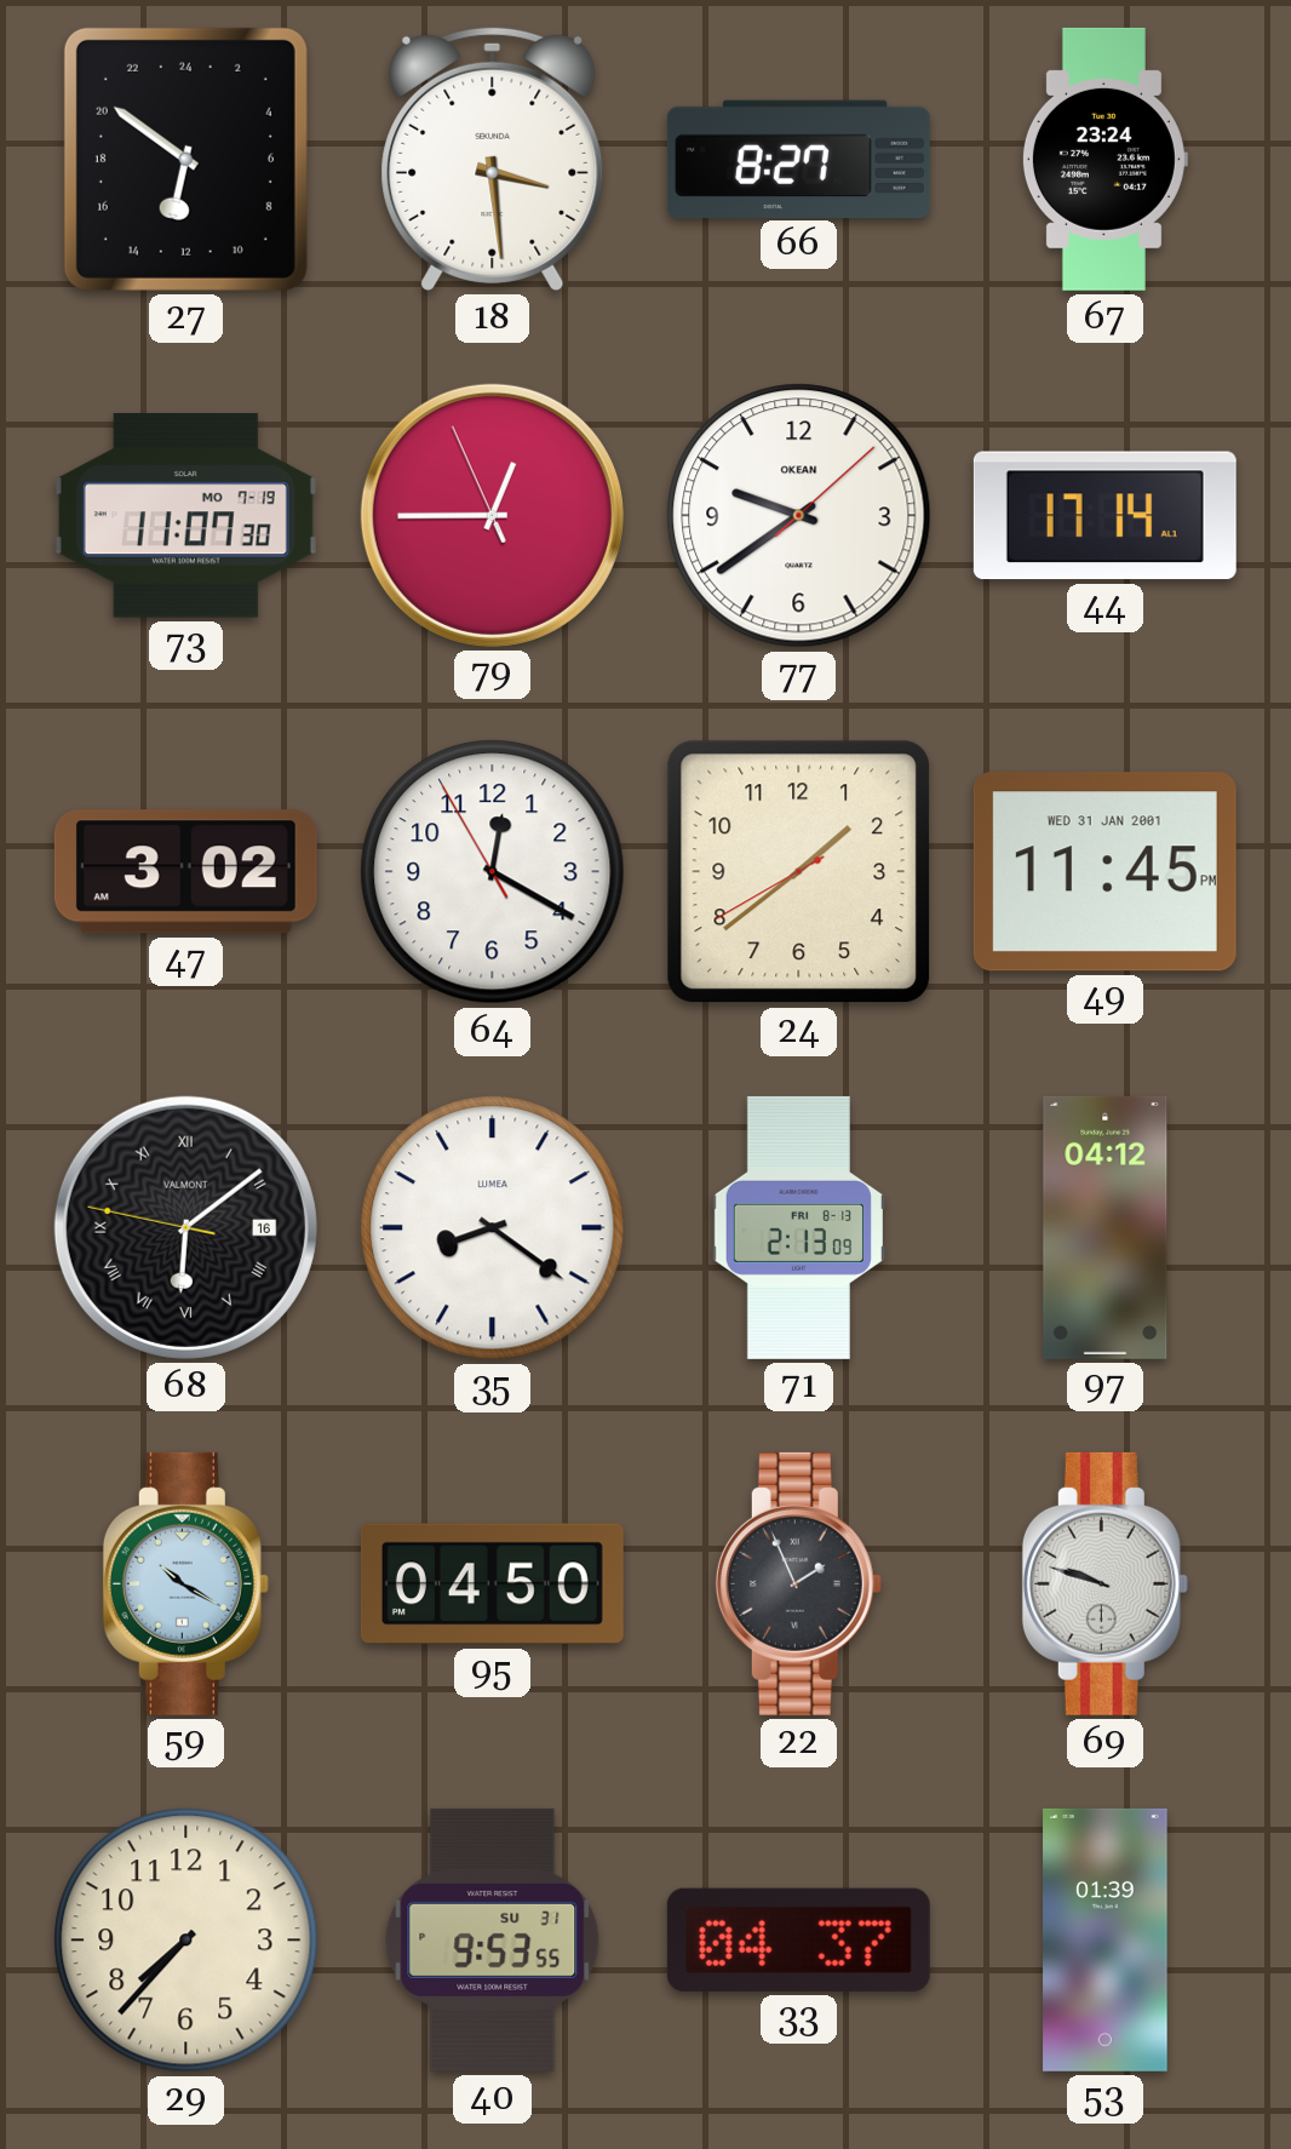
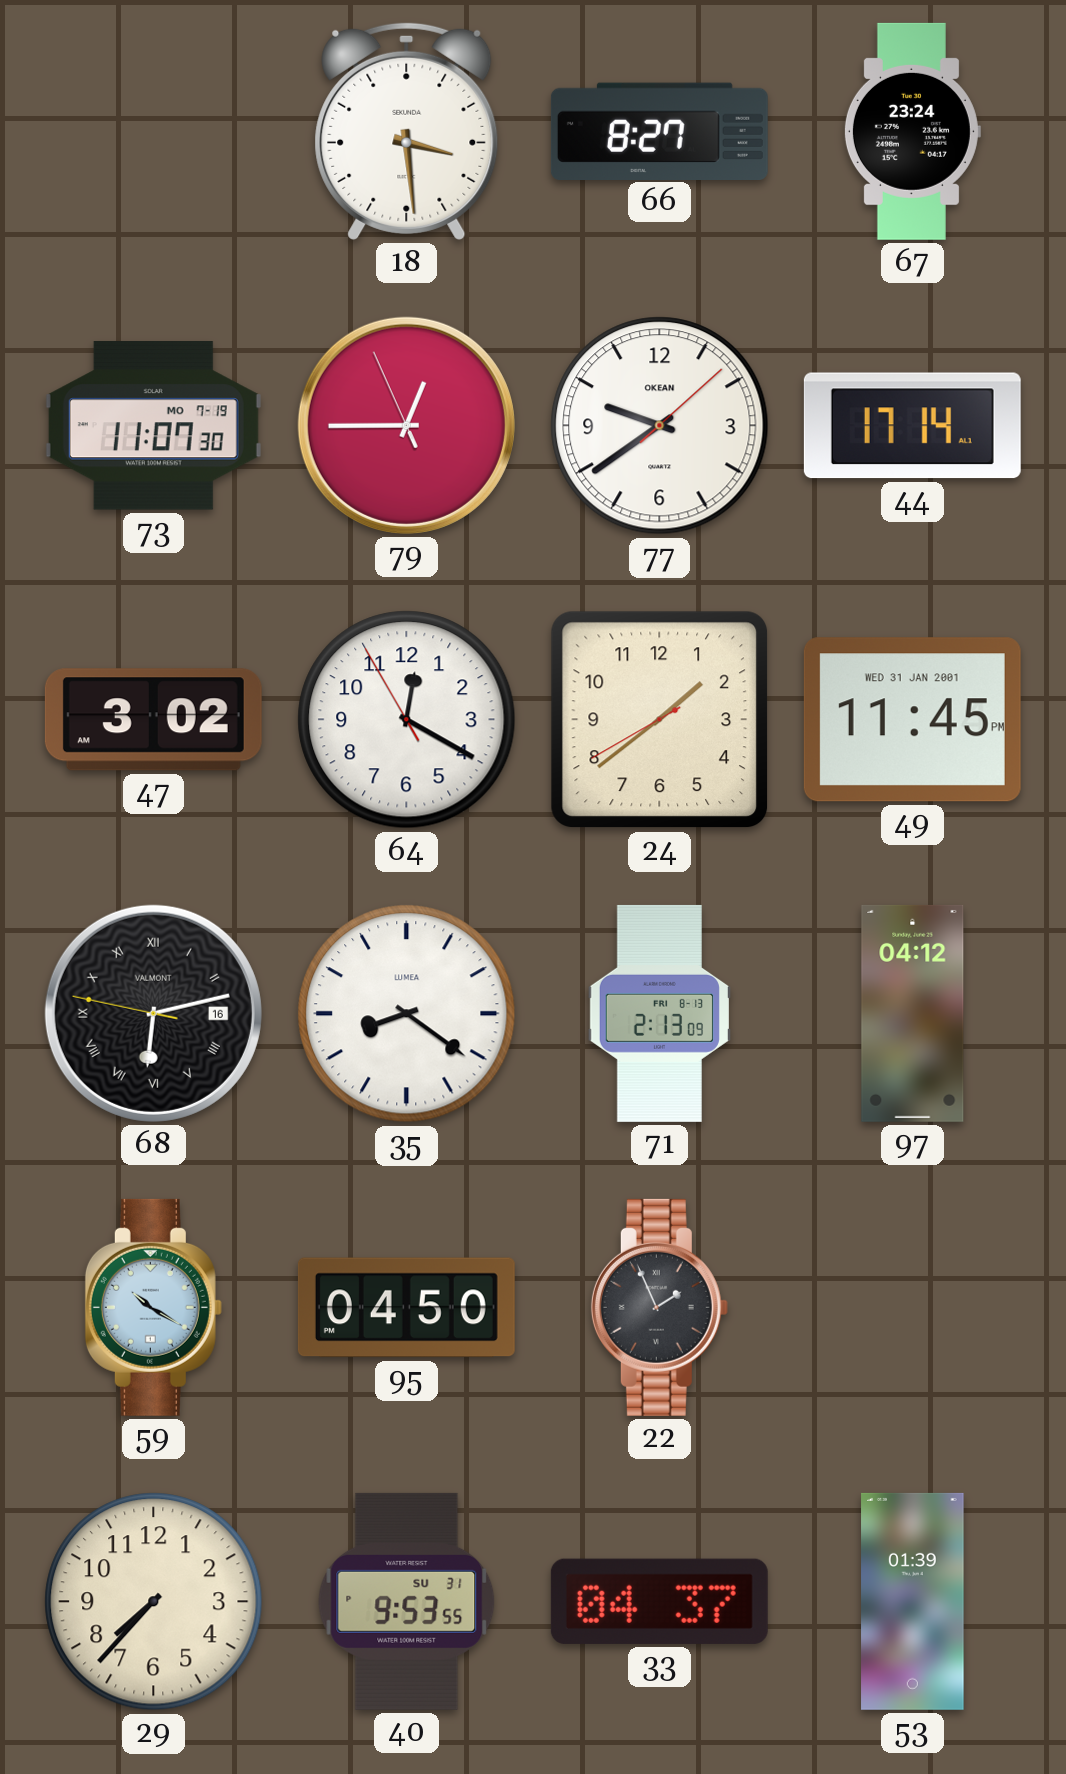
27: 12:51 -> none (185, 159)
68: 6:08 -> 6:12 (153, 1013)
69: 9:48 -> none (1104, 1583)
